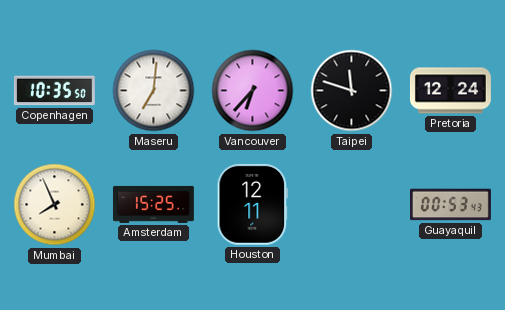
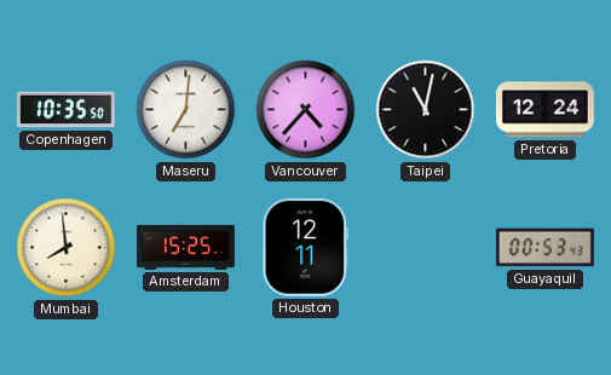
Vancouver: 6:37 -> 4:37 (306, 110)
Taipei: 11:48 -> 11:02 (426, 110)
Mumbai: 7:56 -> 7:59 (67, 248)
